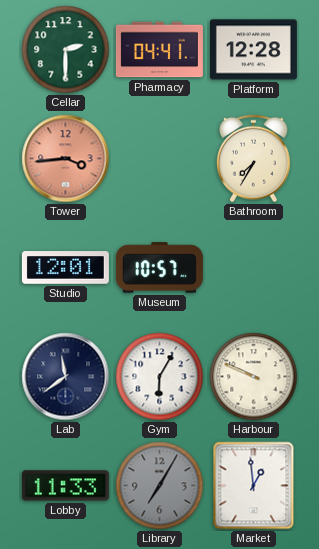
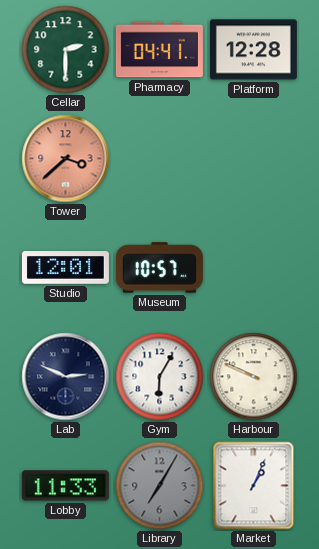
Tower: 3:44 -> 3:38 (66, 159)
Bathroom: 7:35 -> none (253, 159)
Lab: 11:39 -> 2:49 (66, 377)
Market: 12:59 -> 1:04 (254, 486)
